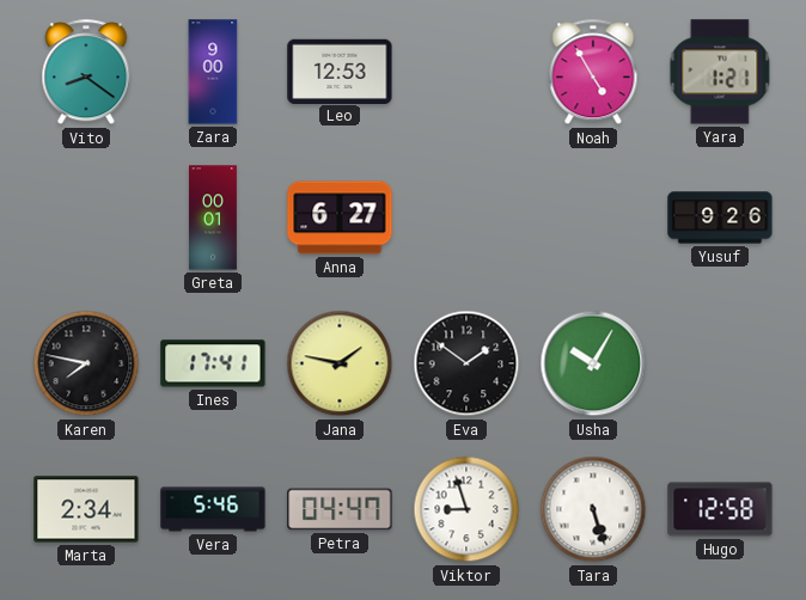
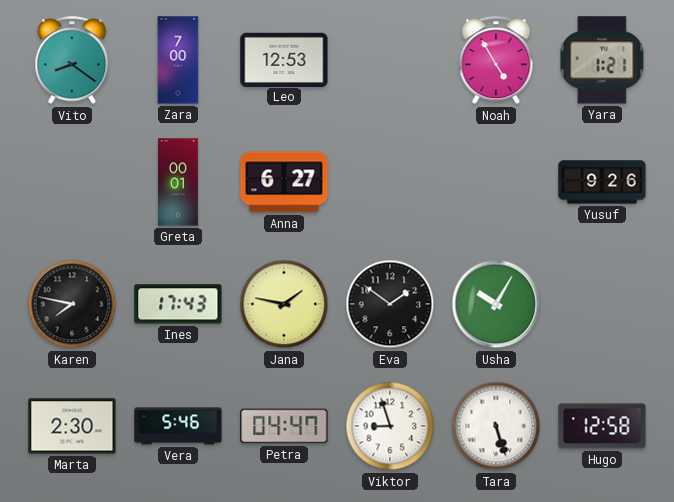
Zara: 9:00 -> 7:00 (178, 60)
Ines: 17:41 -> 17:43 (178, 304)
Marta: 2:34 -> 2:30 (72, 426)
